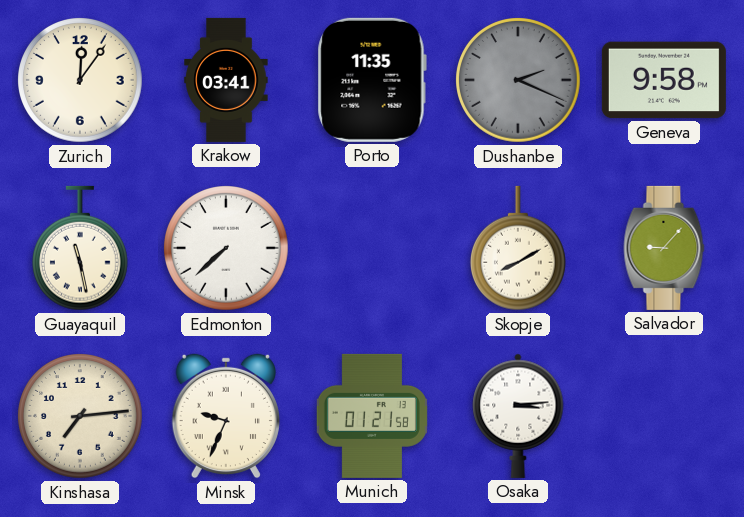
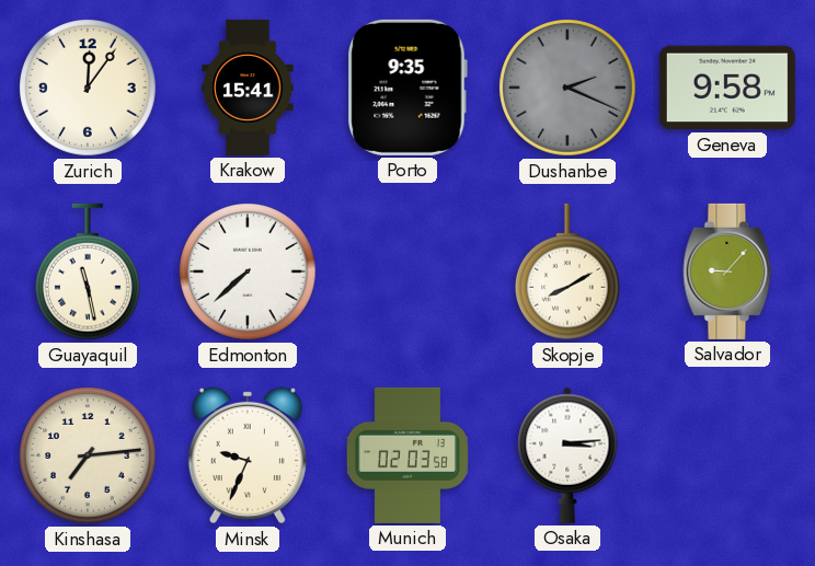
Krakow: 03:41 -> 15:41 (248, 88)
Porto: 11:35 -> 9:35 (407, 88)
Munich: 01:21 -> 02:03 (407, 455)
